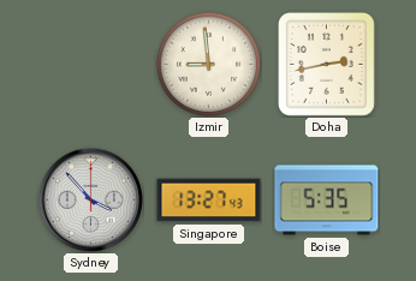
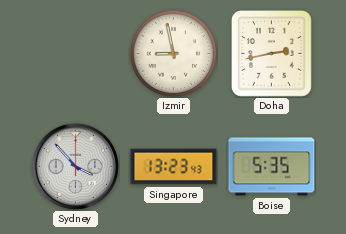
Izmir: 8:59 -> 8:58 (173, 53)
Singapore: 13:27 -> 13:23 (174, 167)
